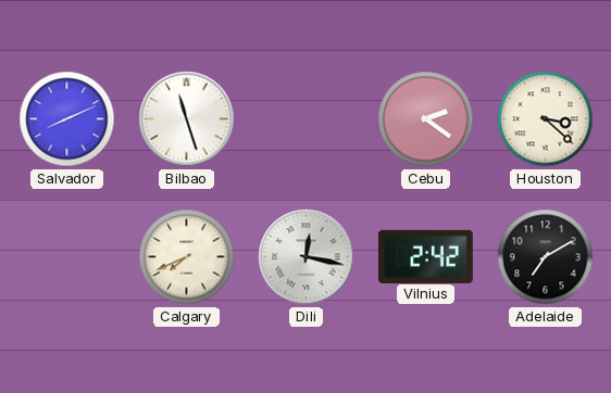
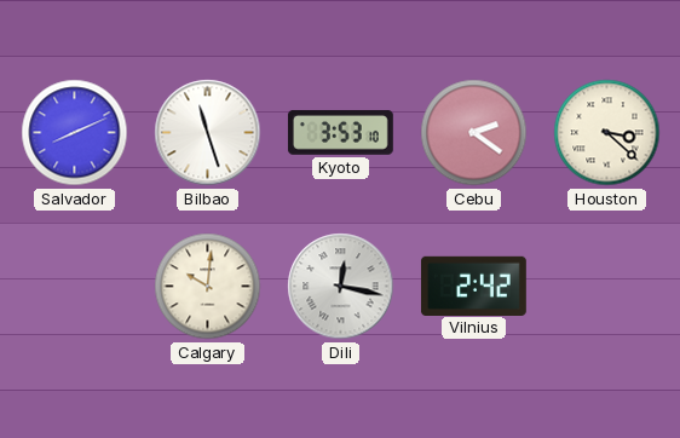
Kyoto: none -> 3:53 (340, 132)
Calgary: 7:41 -> 10:01 (208, 287)
Adelaide: 7:10 -> none (546, 257)
